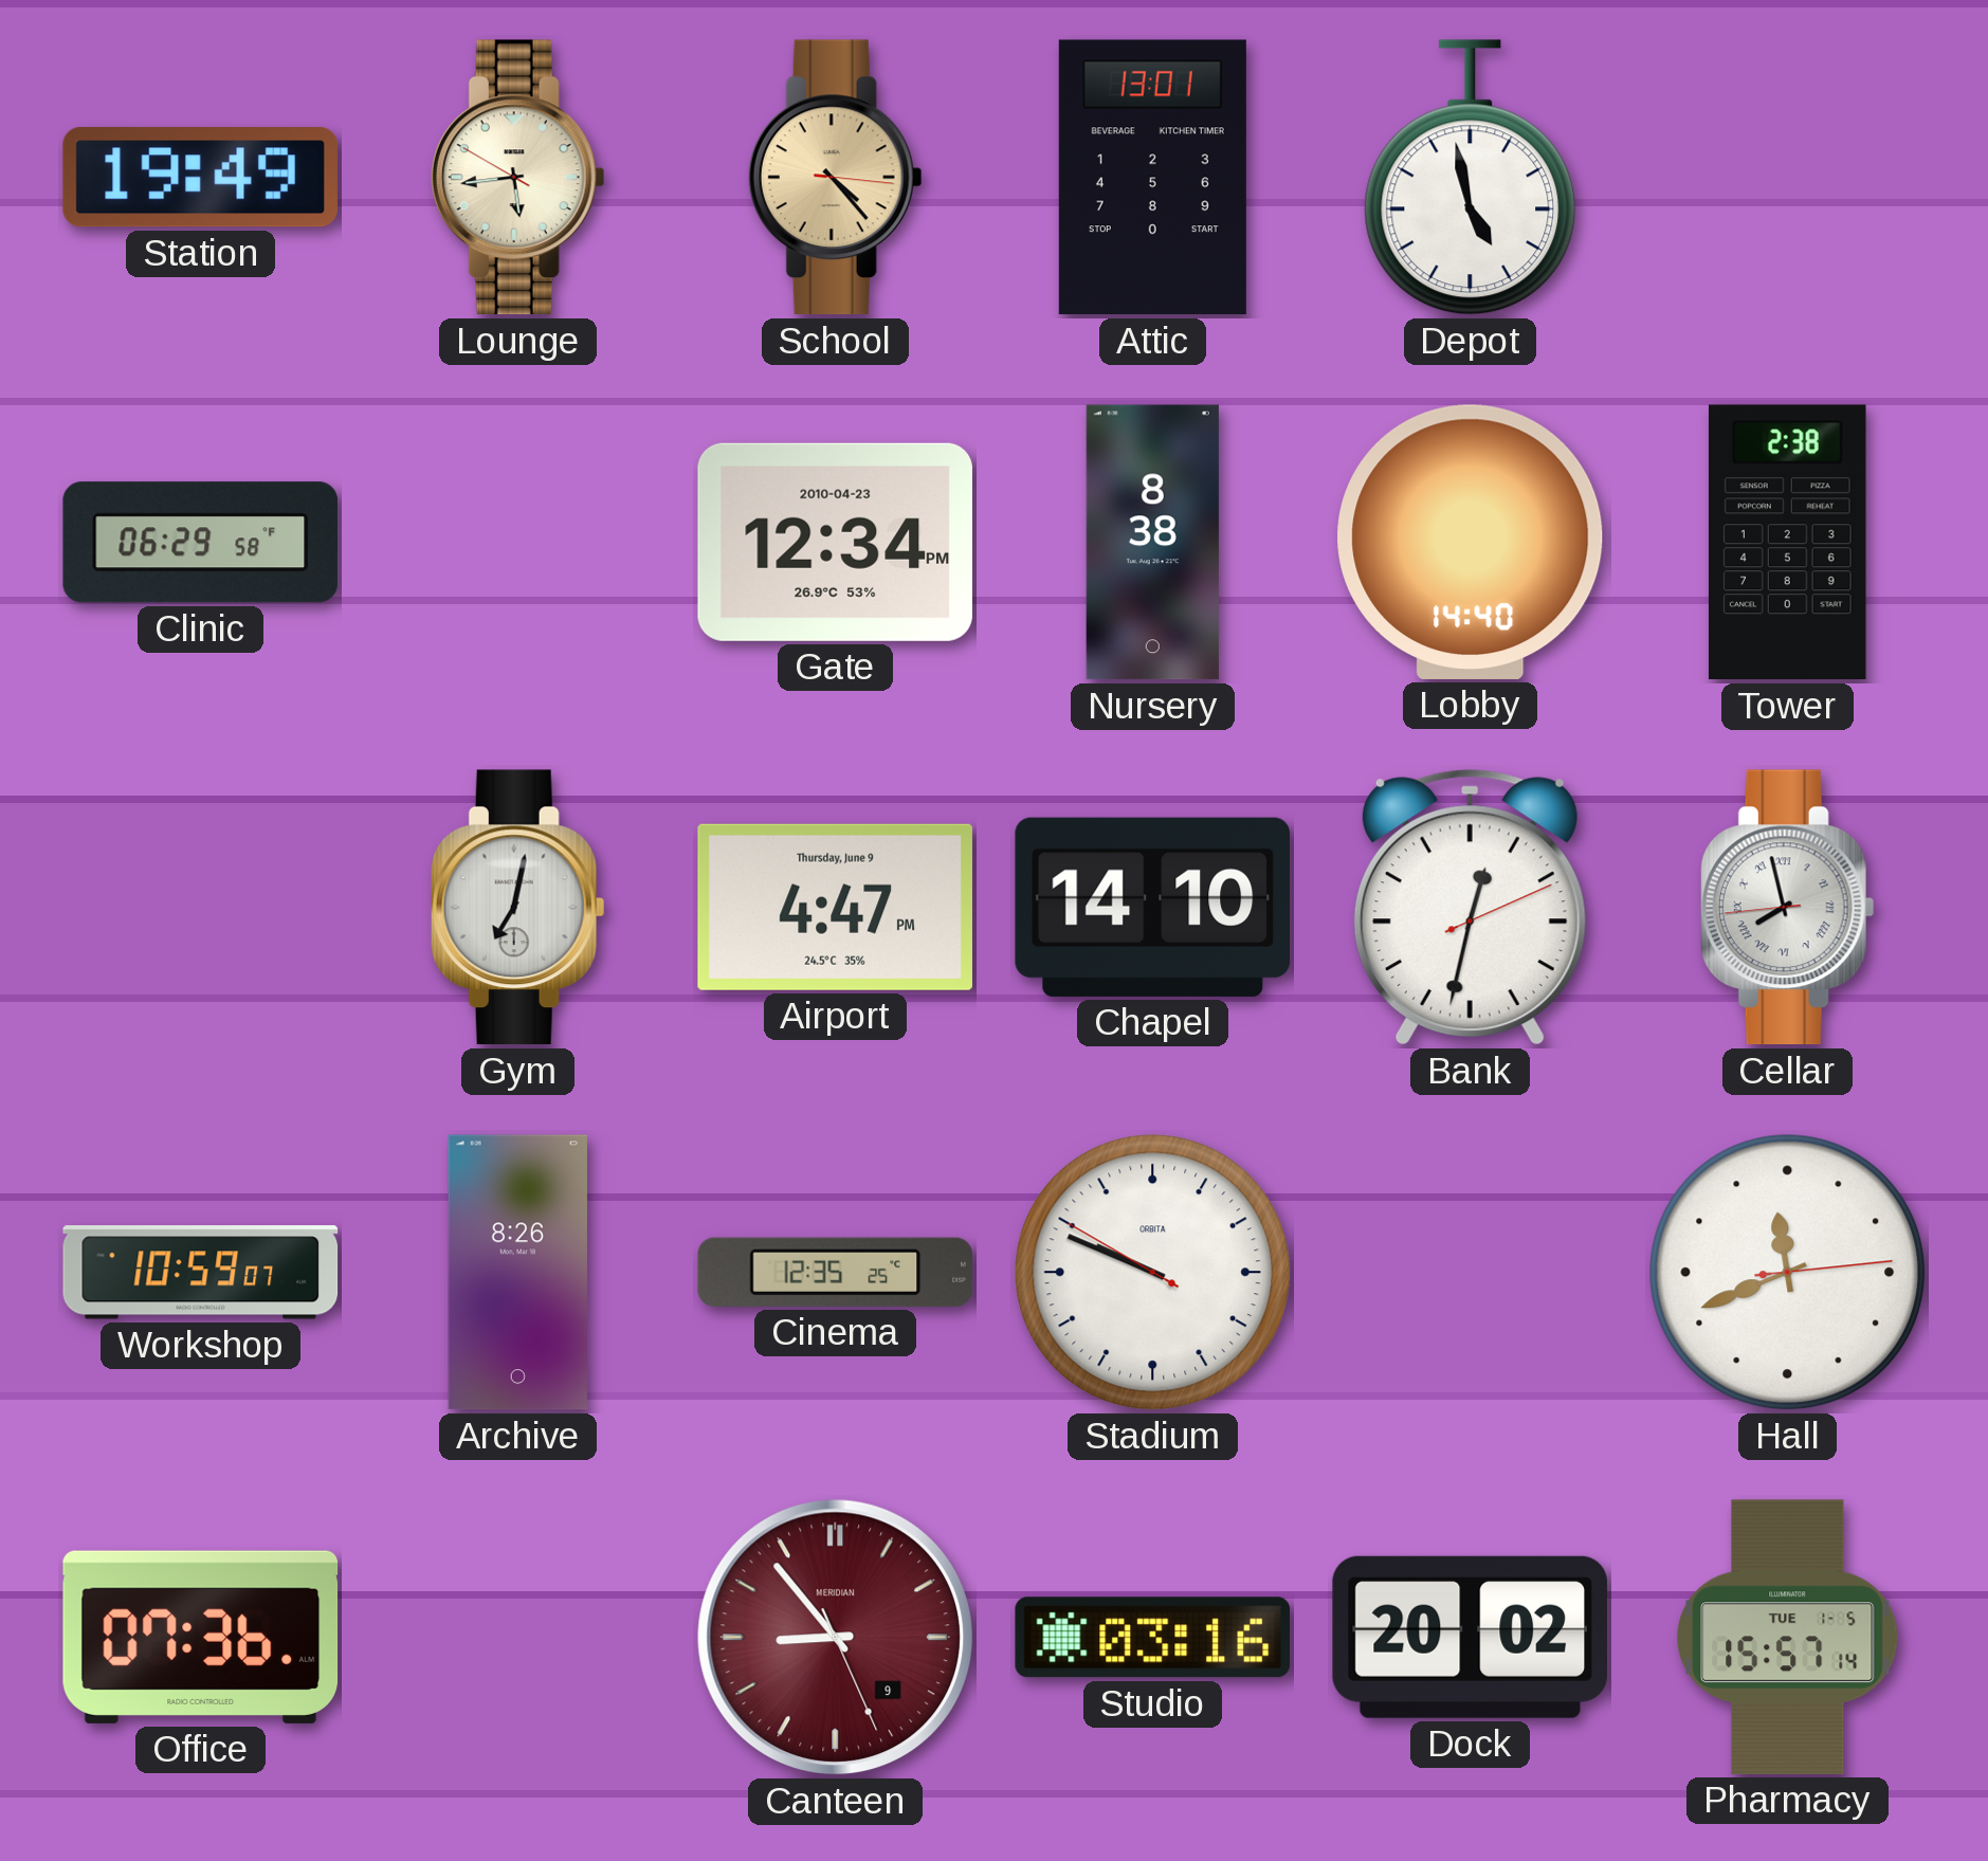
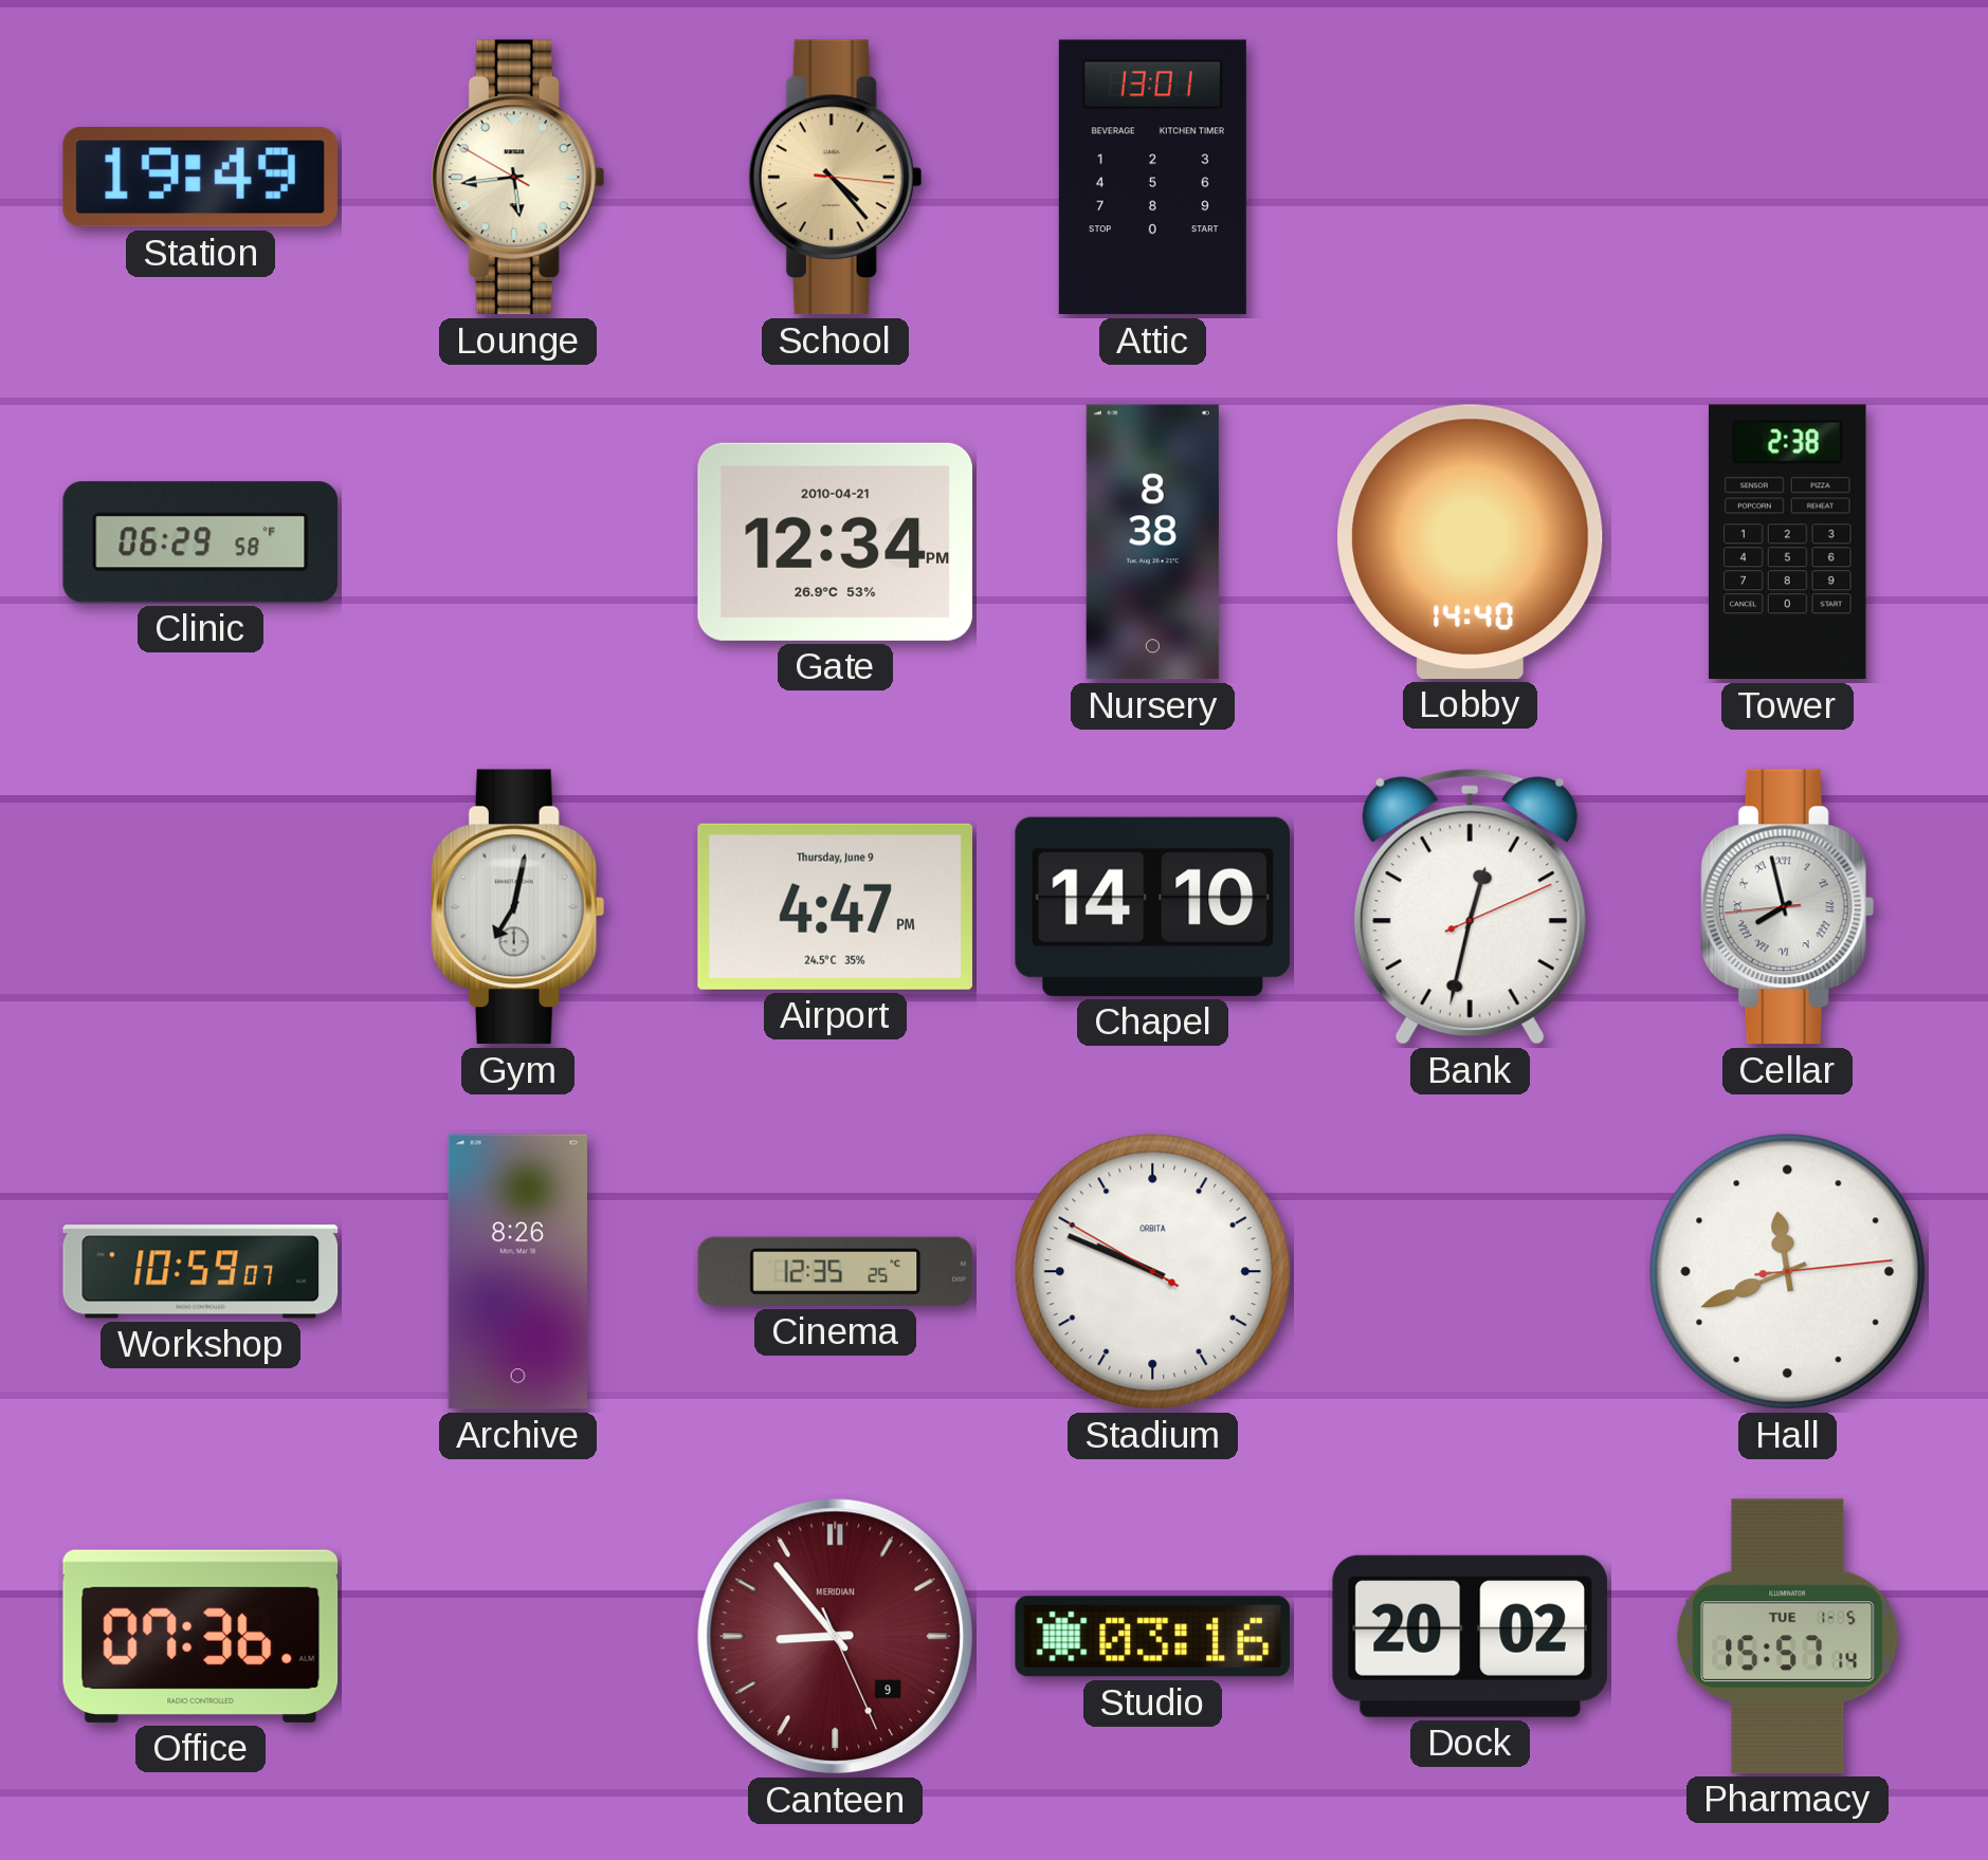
Depot: 4:58 -> none (1471, 178)
Gate date: 2010-04-23 -> 2010-04-21 (835, 541)
